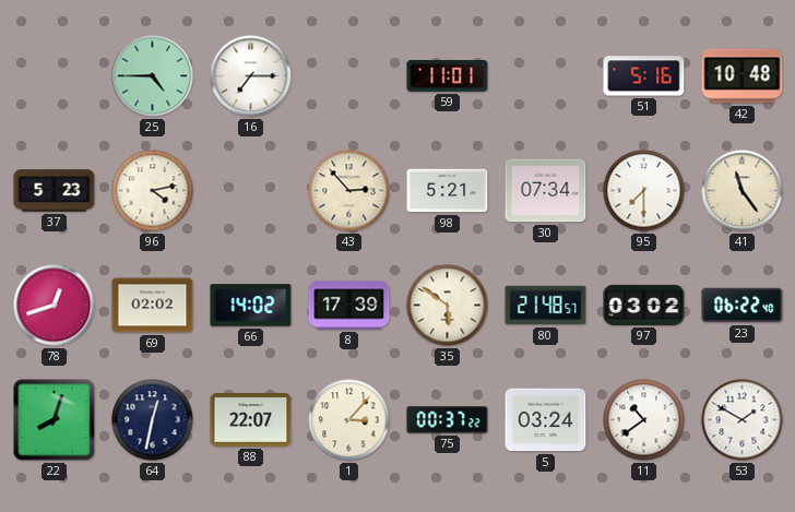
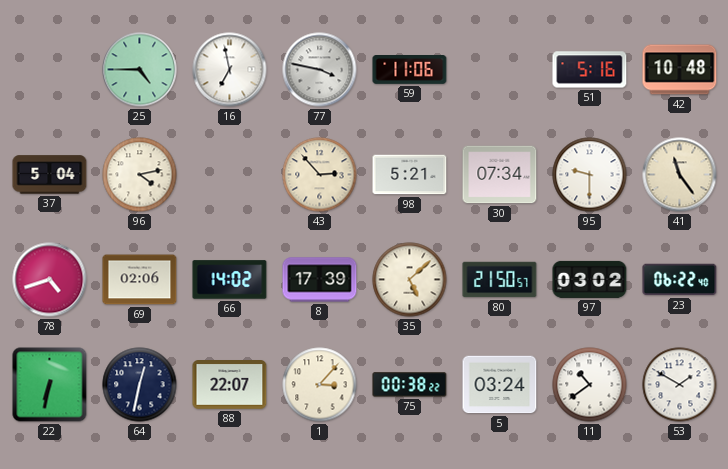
16: 7:15 -> 6:58 (230, 70)
77: none -> 3:47 (320, 70)
59: 11:01 -> 11:06 (410, 70)
37: 5:23 -> 5:04 (50, 175)
95: 7:30 -> 9:30 (590, 175)
78: 12:42 -> 4:42 (50, 280)
69: 02:02 -> 02:06 (140, 280)
35: 5:51 -> 5:08 (410, 280)
80: 21:48 -> 21:50 (500, 280)
22: 8:03 -> 6:32 (50, 385)
75: 00:37 -> 00:38 (410, 385)
